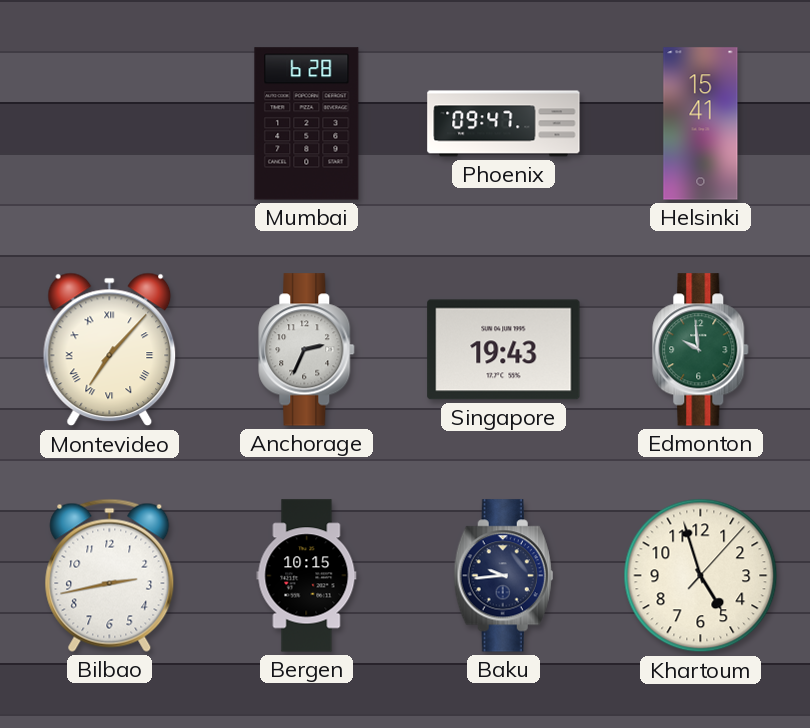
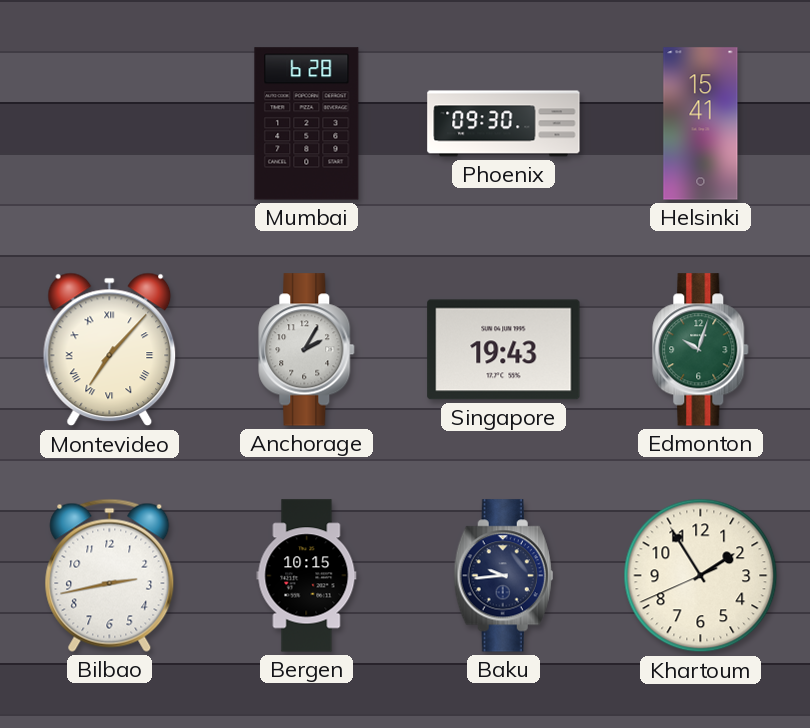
Phoenix: 09:47 -> 09:30 (504, 124)
Anchorage: 2:34 -> 2:05 (307, 350)
Edmonton: 9:59 -> 10:03 (701, 350)
Khartoum: 4:57 -> 1:54 (701, 576)
